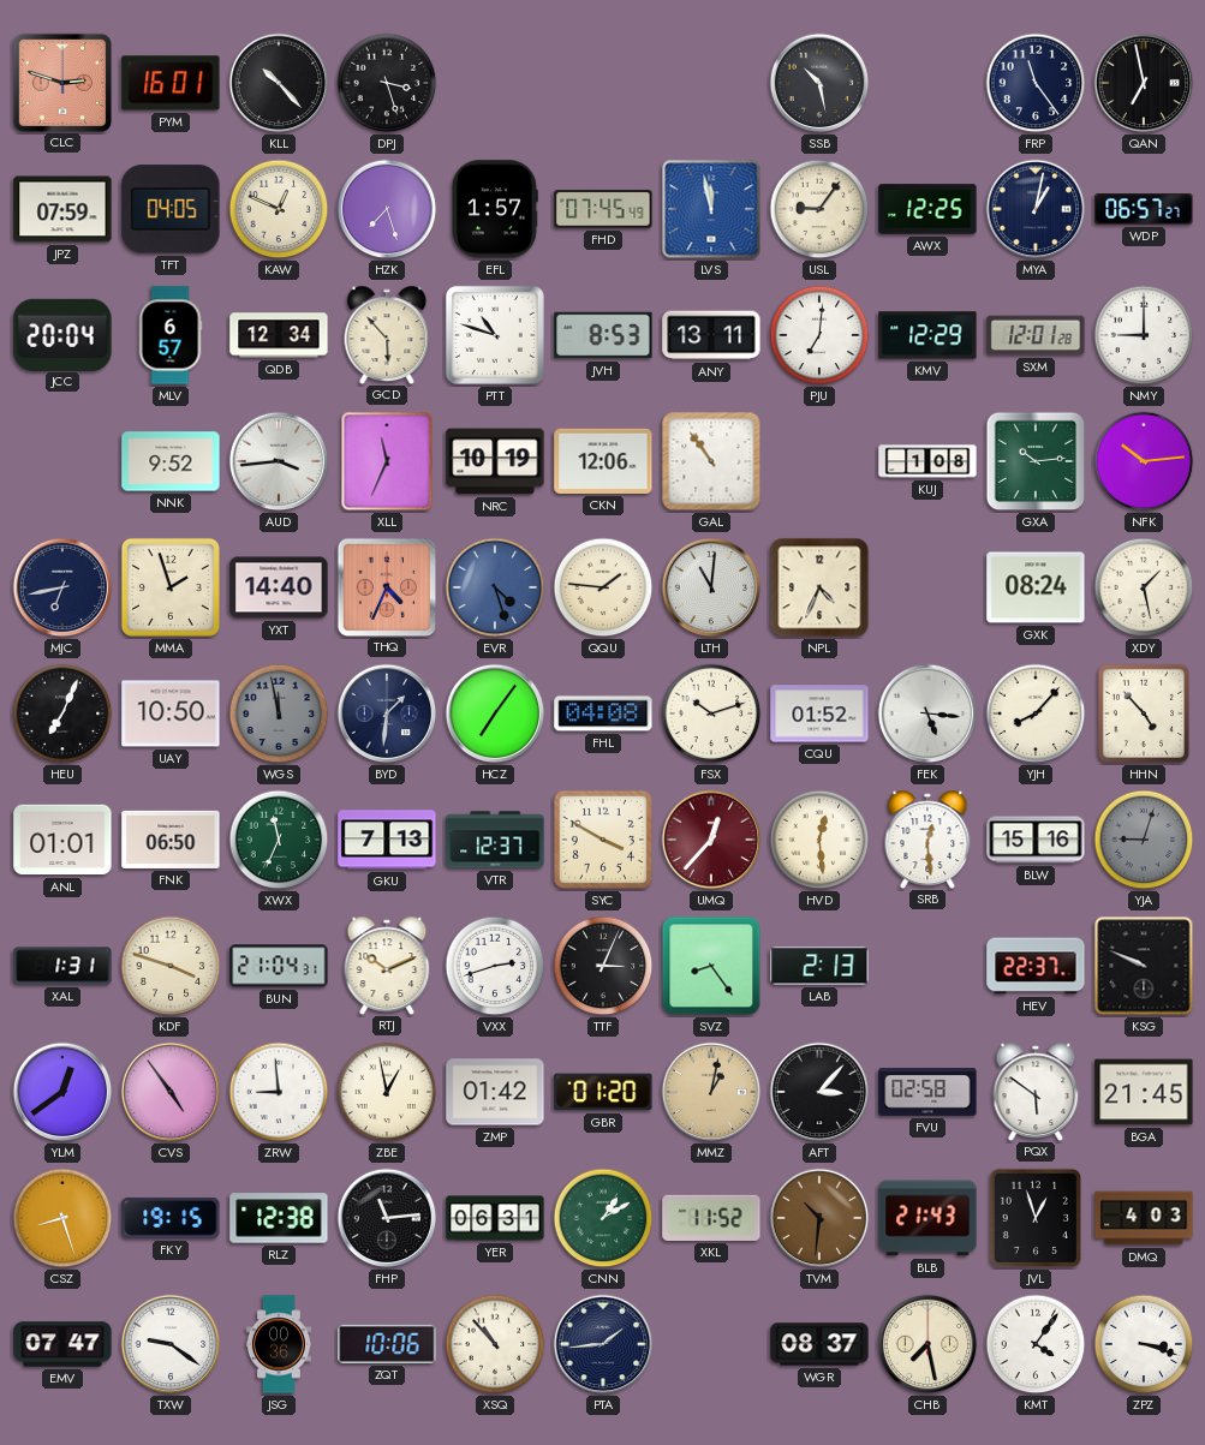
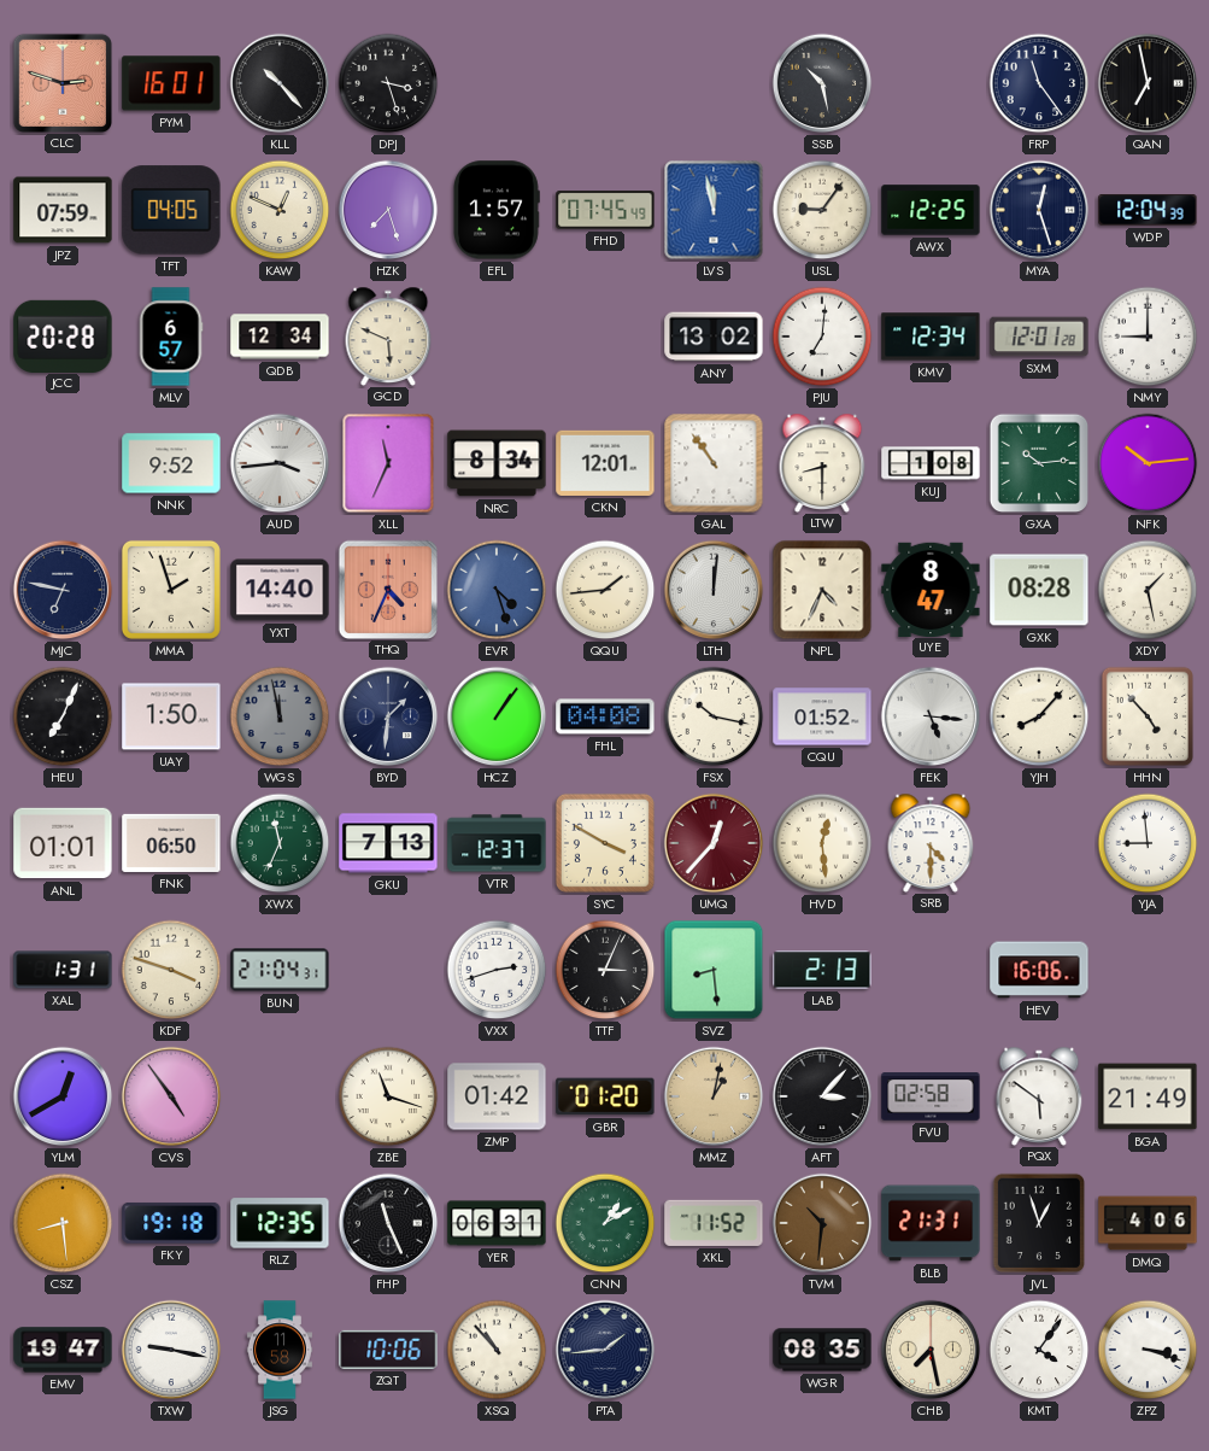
MYA: 1:02 -> 12:27 (1039, 210)
WDP: 06:57 -> 12:04 (1148, 210)
JCC: 20:04 -> 20:28 (63, 335)
GCD: 5:53 -> 5:49 (388, 335)
PTT: 10:48 -> none (495, 335)
JVH: 8:53 -> none (603, 335)
ANY: 13:11 -> 13:02 (714, 337)
KMV: 12:29 -> 12:34 (931, 337)
NRC: 10:19 -> 8:34 (497, 463)
CKN: 12:06 -> 12:01 (605, 463)
LTW: none -> 8:30 (822, 462)
MJC: 6:43 -> 6:47 (63, 590)
QQU: 1:46 -> 1:44 (605, 590)
LTH: 11:01 -> 12:01 (714, 590)
UYE: none -> 8:47 (931, 589)
GXK: 08:24 -> 08:28 (1039, 590)
UAY: 10:50 -> 1:50 (171, 716)
HCZ: 7:06 -> 1:06 (497, 716)
FSX: 10:12 -> 10:17 (714, 716)
SRB: 12:29 -> 4:30 (931, 842)
BLW: 15:16 -> none (1036, 840)
YJA: 9:03 -> 8:59 (1148, 843)
YJA dial: grey -> white (1148, 843)
RTJ: 10:11 -> none (387, 965)
SVZ: 8:24 -> 8:29 (714, 970)
HEV: 22:37 -> 16:06 (1039, 970)
KSG: 9:49 -> none (1144, 966)
YLM: 12:39 -> 12:40 (63, 1096)
ZRW: 8:59 -> none (279, 1092)
ZBE: 12:58 -> 11:18 (388, 1096)
BGA: 21:45 -> 21:49 (1148, 1096)
CSZ: 8:27 -> 8:29 (63, 1223)
FKY: 19:15 -> 19:18 (171, 1223)
RLZ: 12:38 -> 12:35 (280, 1223)
FHP: 11:14 -> 11:26 (388, 1223)
BLB: 21:43 -> 21:31 (931, 1223)
DMQ: 4:03 -> 4:06 (1148, 1223)
EMV: 07:47 -> 19:47 (63, 1350)
TXW: 9:21 -> 9:17 (171, 1350)
JSG: 00:36 -> 11:58 (280, 1350)
WGR: 08:37 -> 08:35 (822, 1350)
